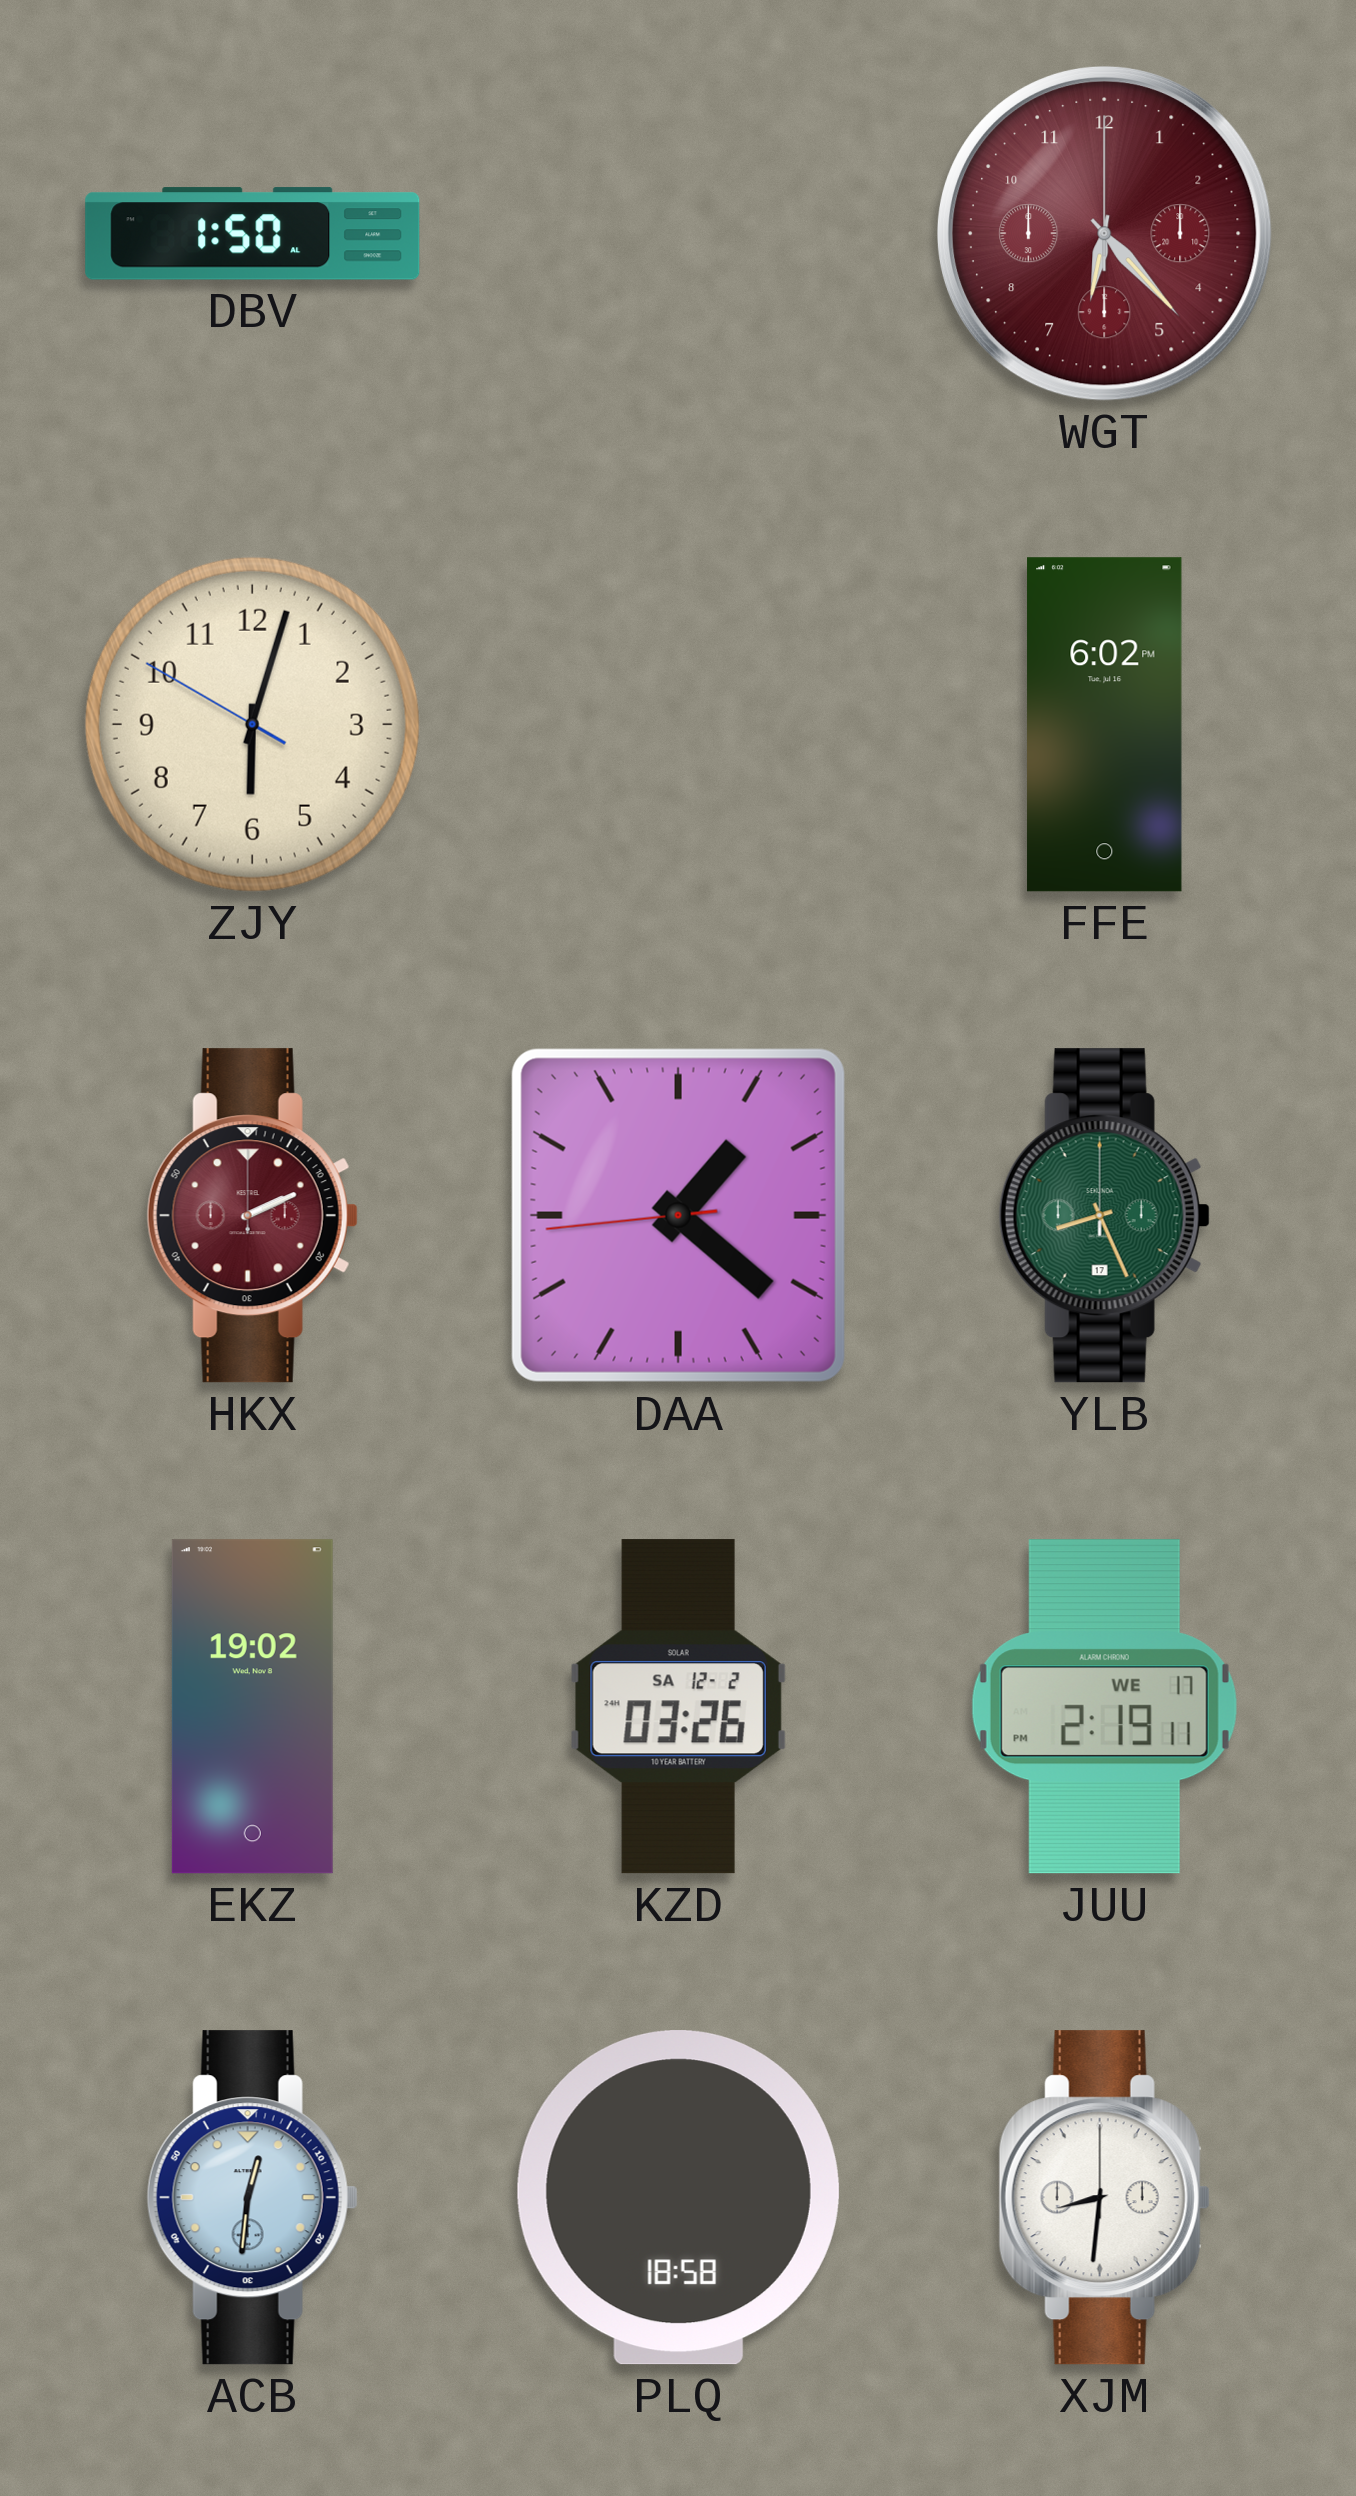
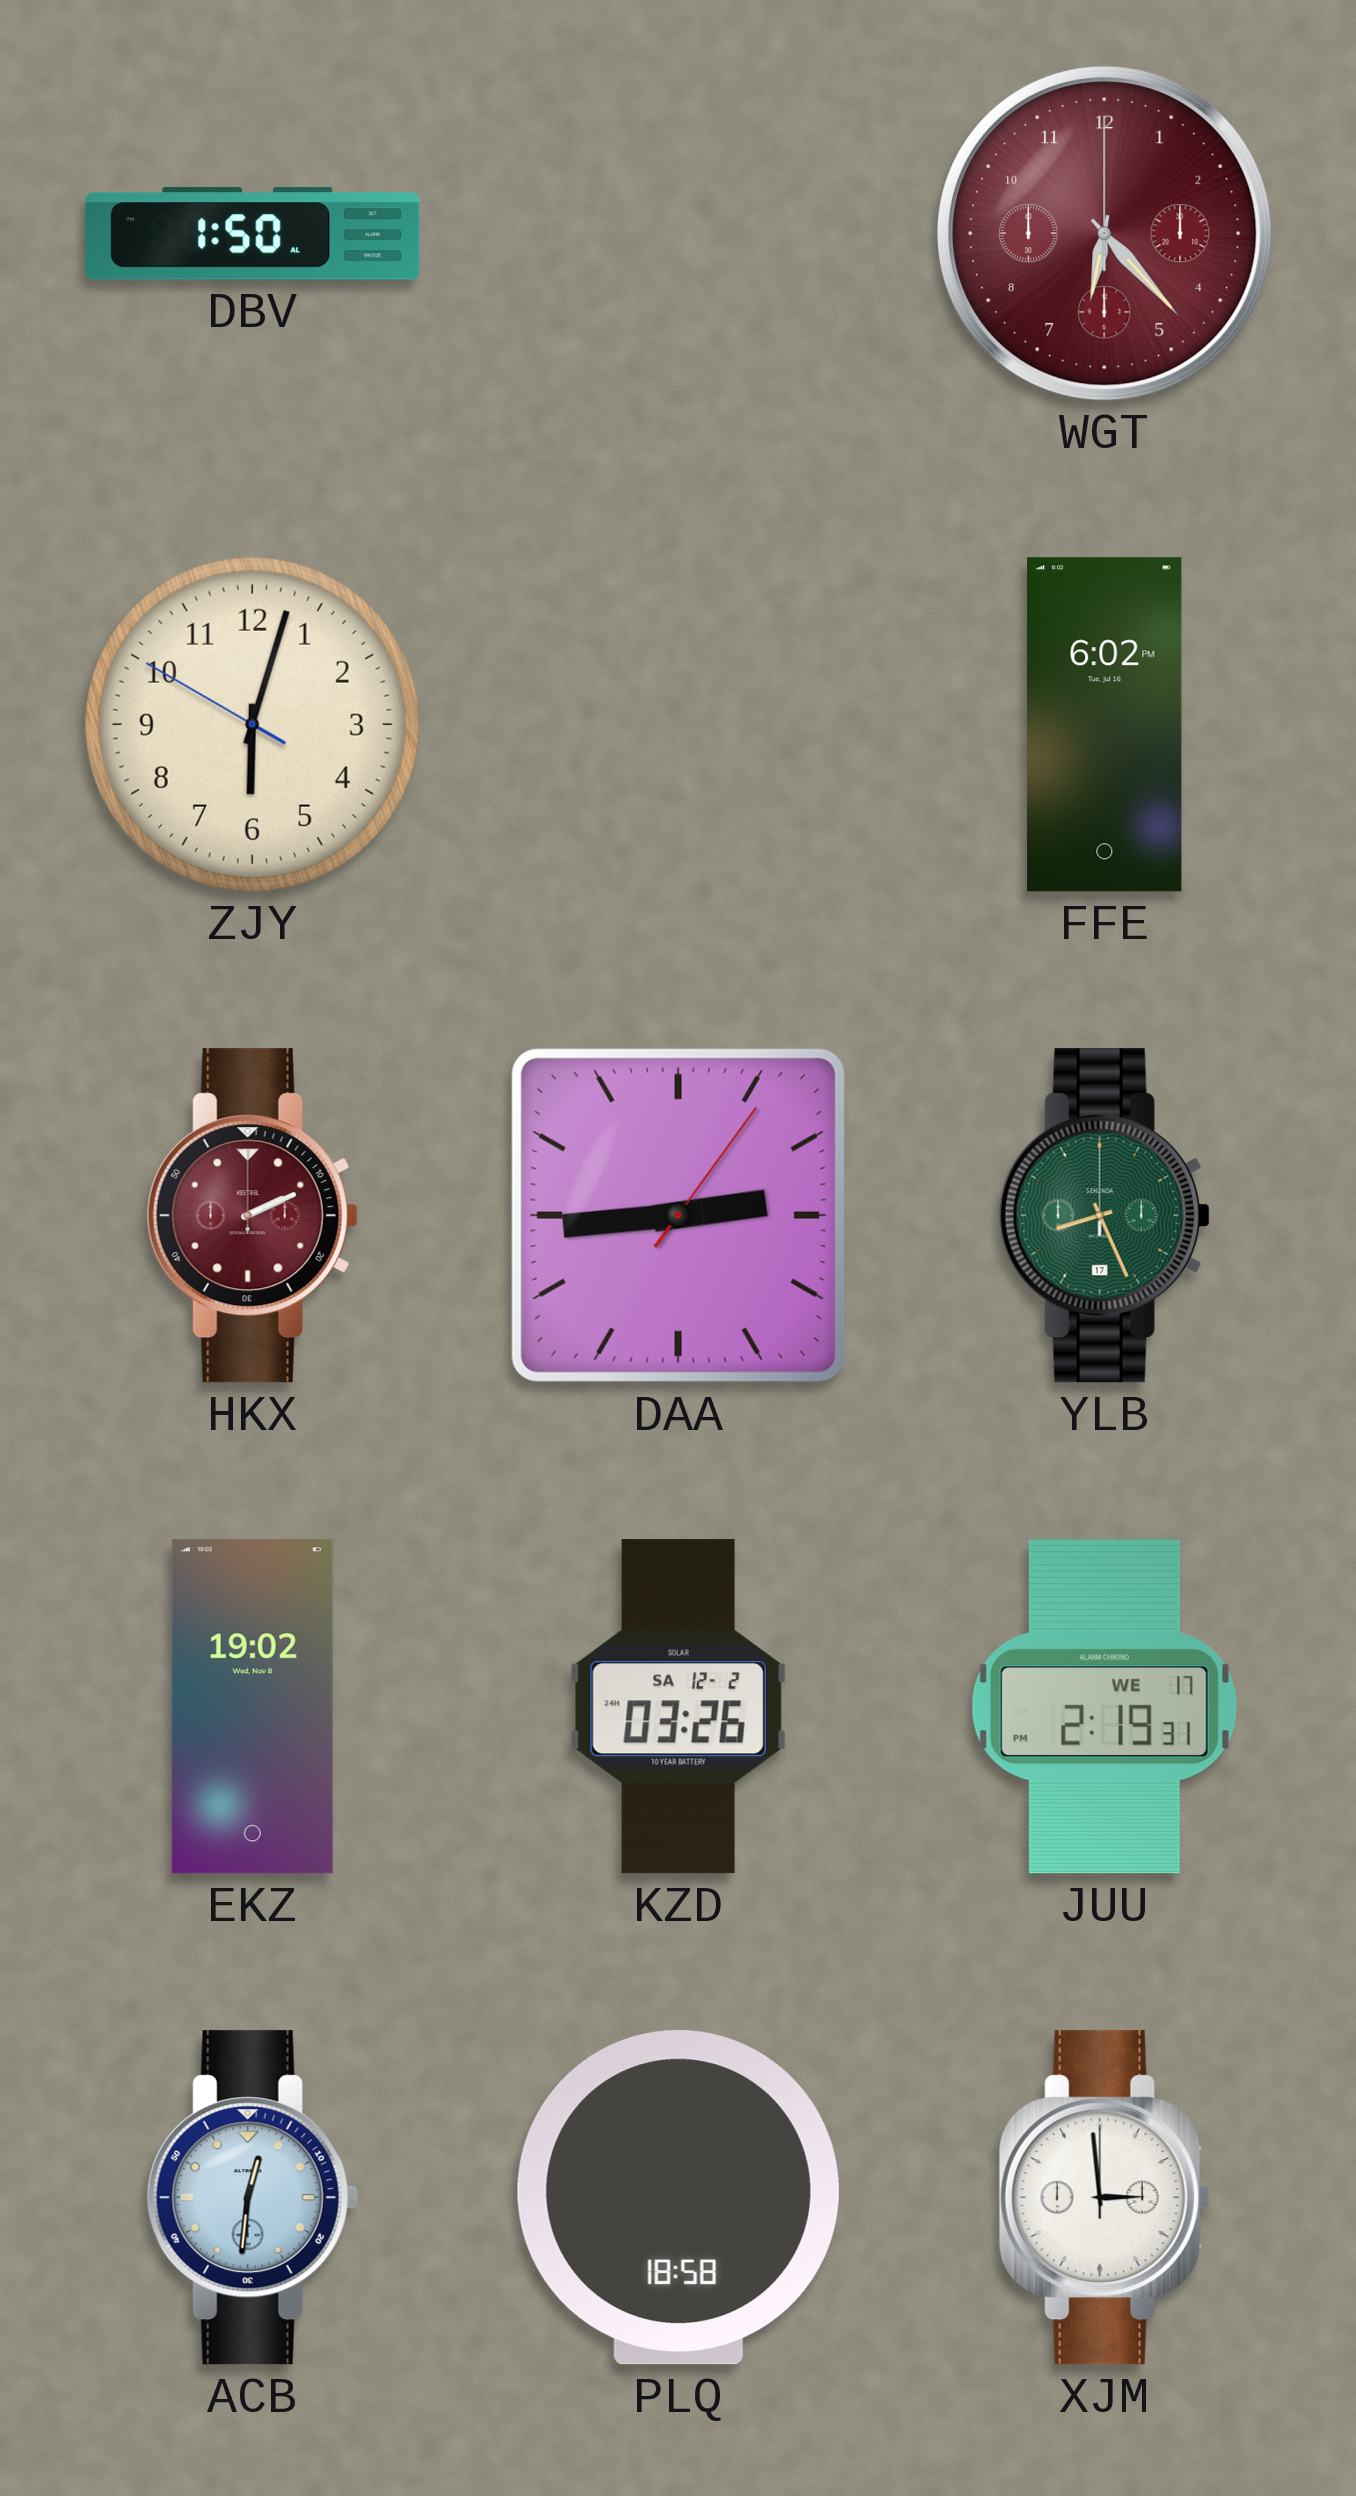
DAA: 1:21 -> 2:44 (678, 1215)
JUU: 2:19:11 PM -> 2:19:31 PM (1104, 1707)
XJM: 8:31 -> 2:59 (1104, 2198)
